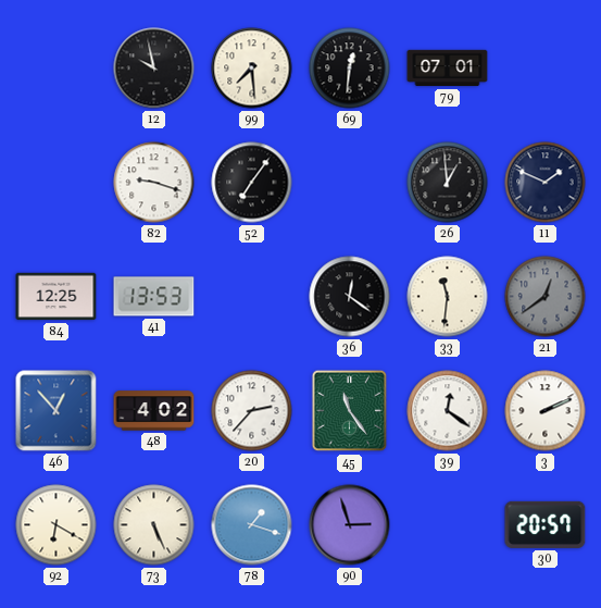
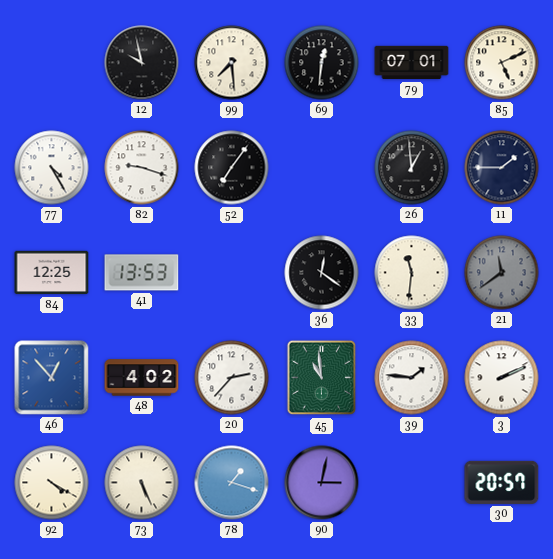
85: none -> 5:11 (502, 63)
77: none -> 4:25 (52, 168)
11: 1:49 -> 1:45 (502, 168)
21: 12:39 -> 11:39 (502, 273)
45: 11:24 -> 10:59 (322, 378)
39: 12:21 -> 1:46 (412, 378)
92: 6:20 -> 4:20 (52, 483)
90: 2:57 -> 3:02 (322, 483)
